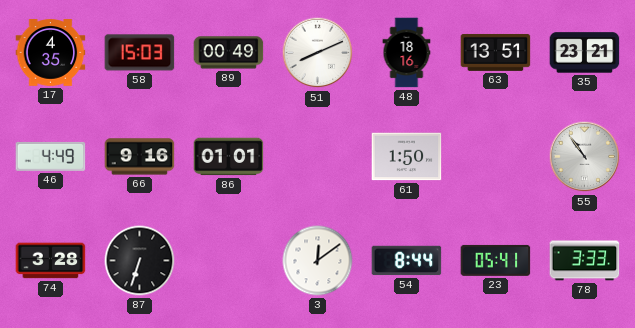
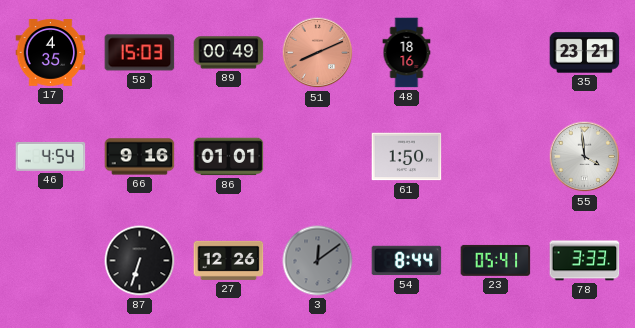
51 dial: white -> salmon (318, 53)
63: 13:51 -> none (496, 52)
46: 4:49 -> 4:54 (51, 156)
55: 10:54 -> 3:59 (585, 157)
74: 3:28 -> none (51, 261)
27: none -> 12:26 (229, 260)
3 dial: white -> grey (318, 261)
